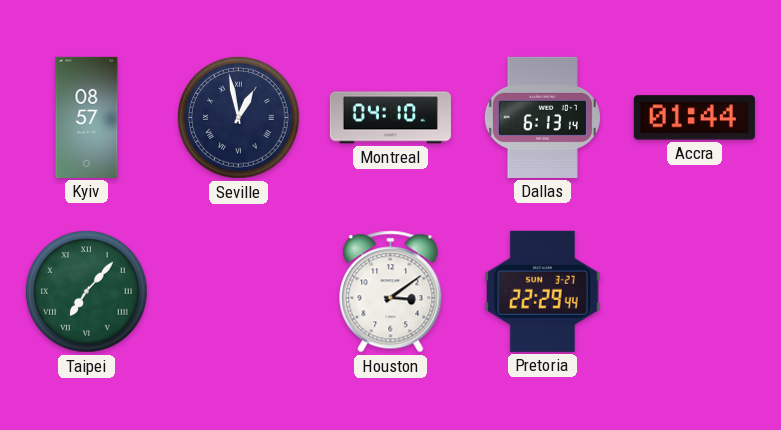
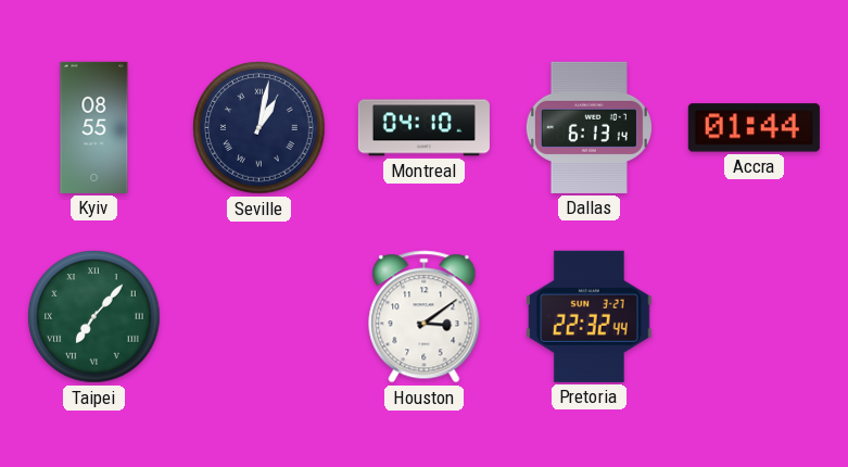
Kyiv: 08:57 -> 08:55 (94, 127)
Seville: 12:58 -> 1:02 (260, 128)
Pretoria: 22:29 -> 22:32 (590, 316)
